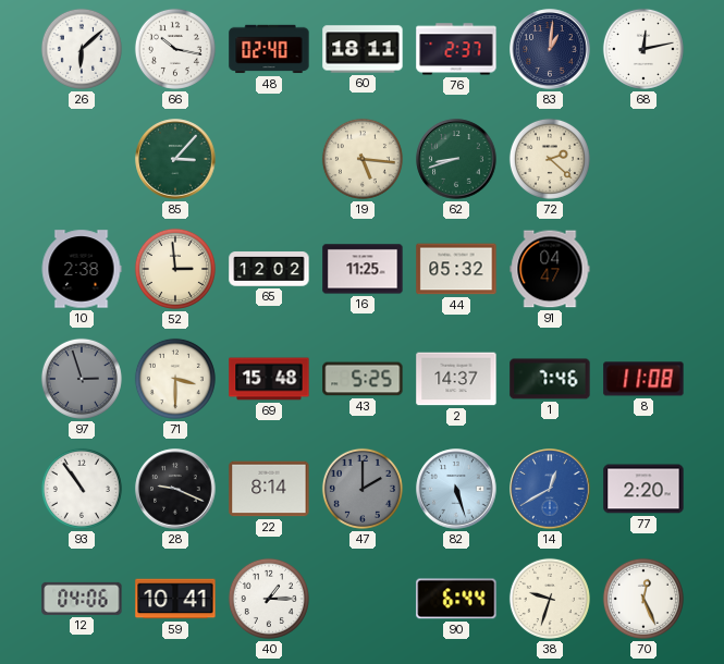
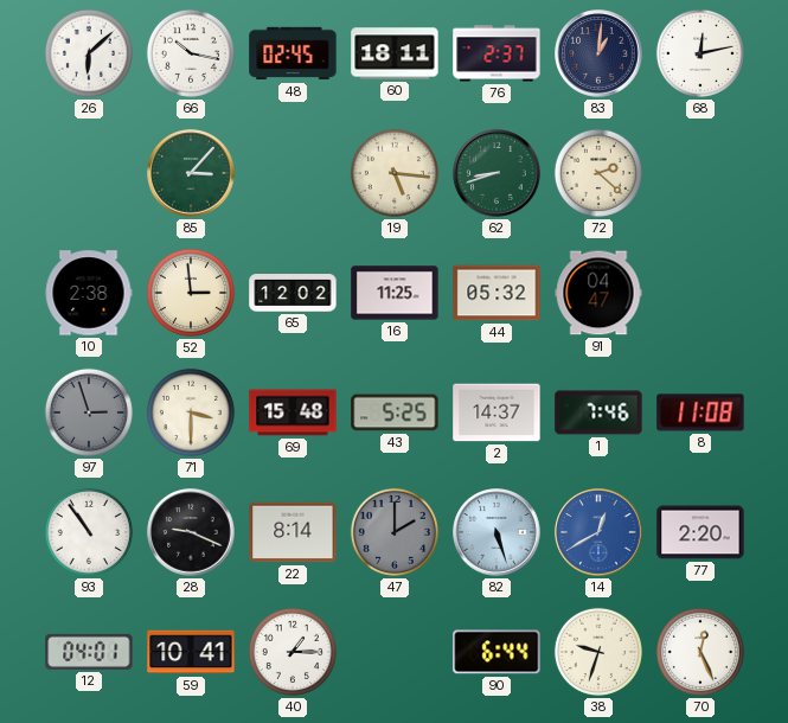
48: 02:40 -> 02:45 (293, 53)
12: 04:06 -> 04:01 (89, 652)
